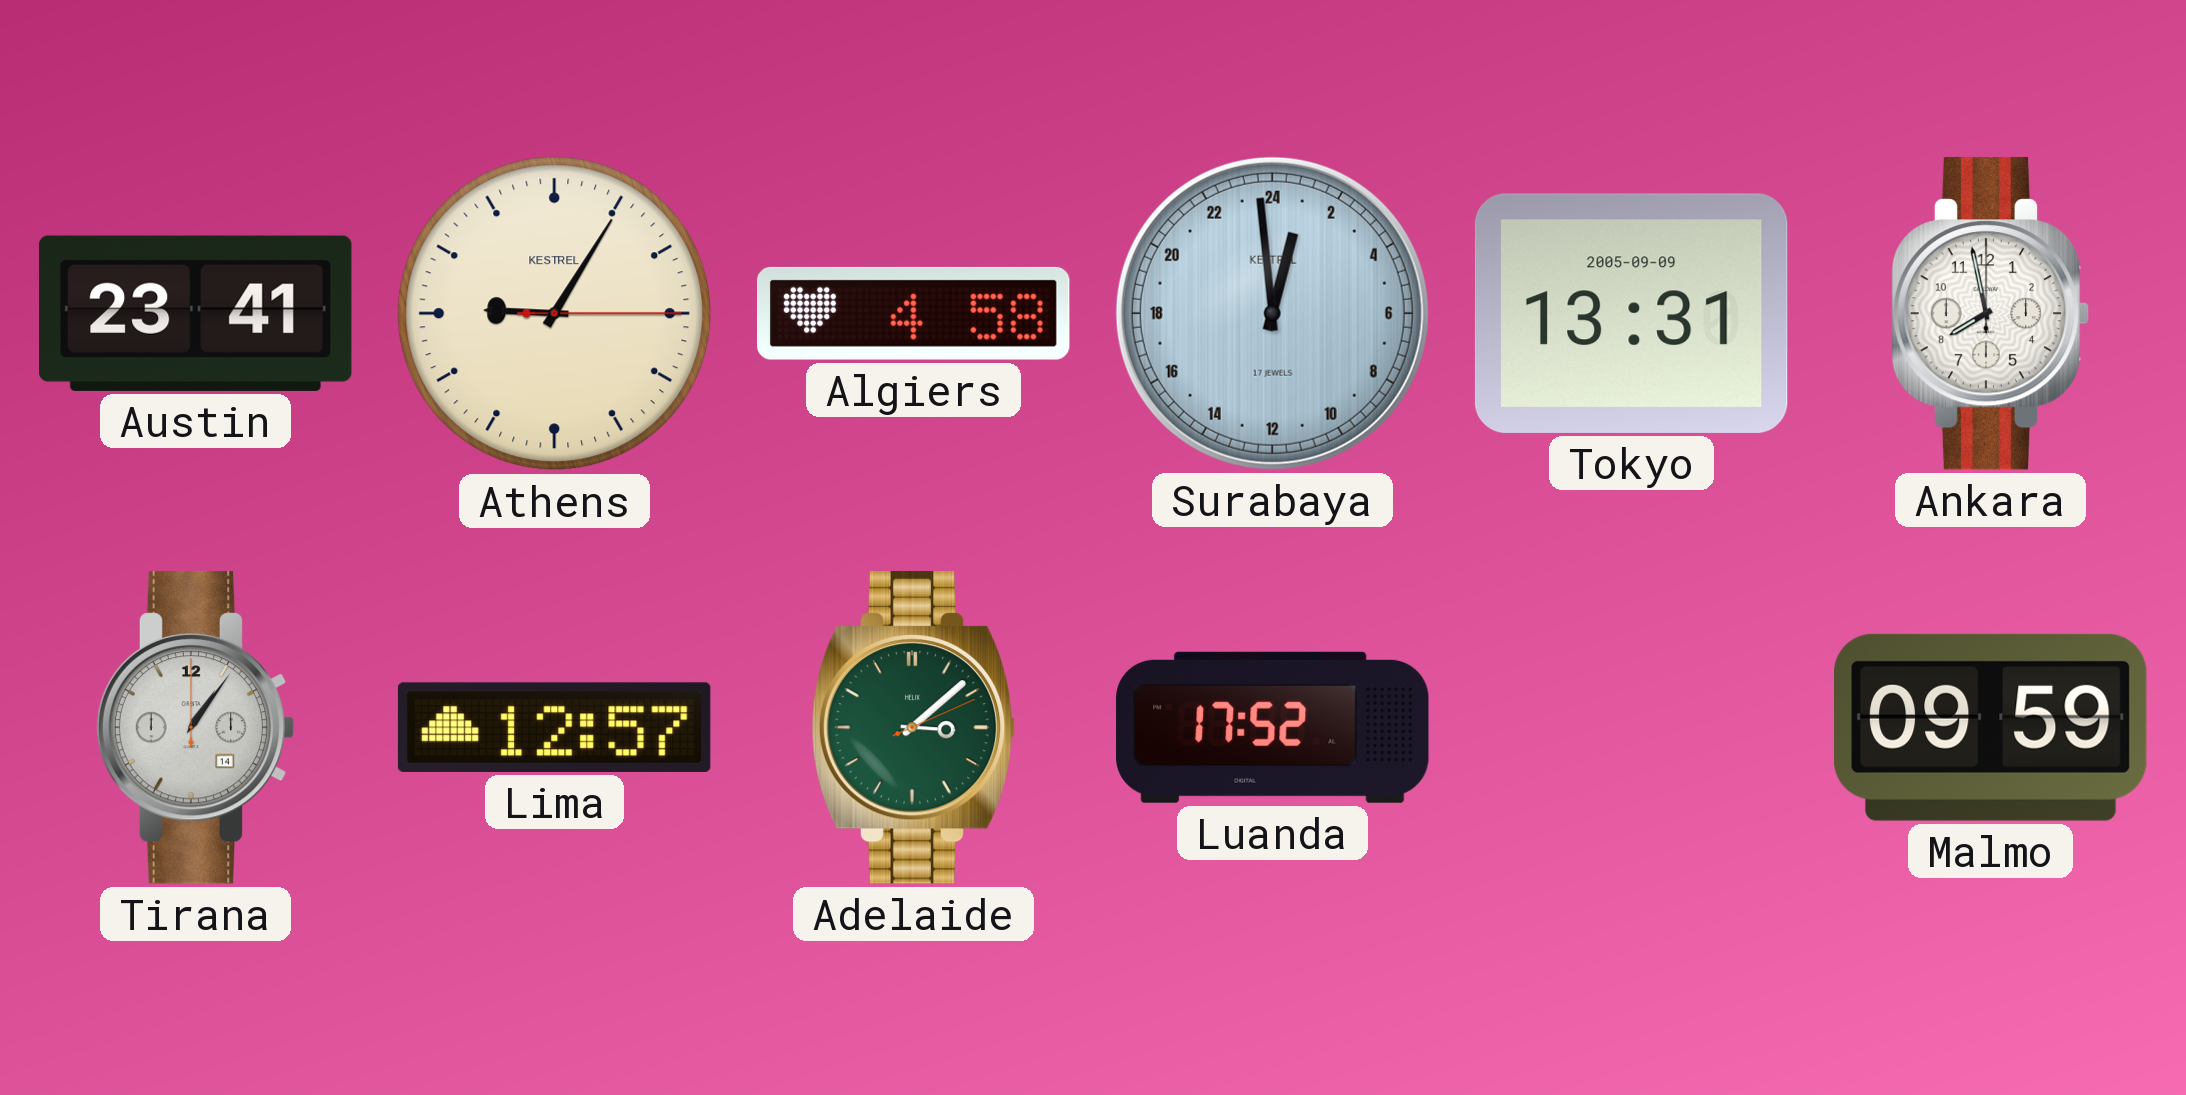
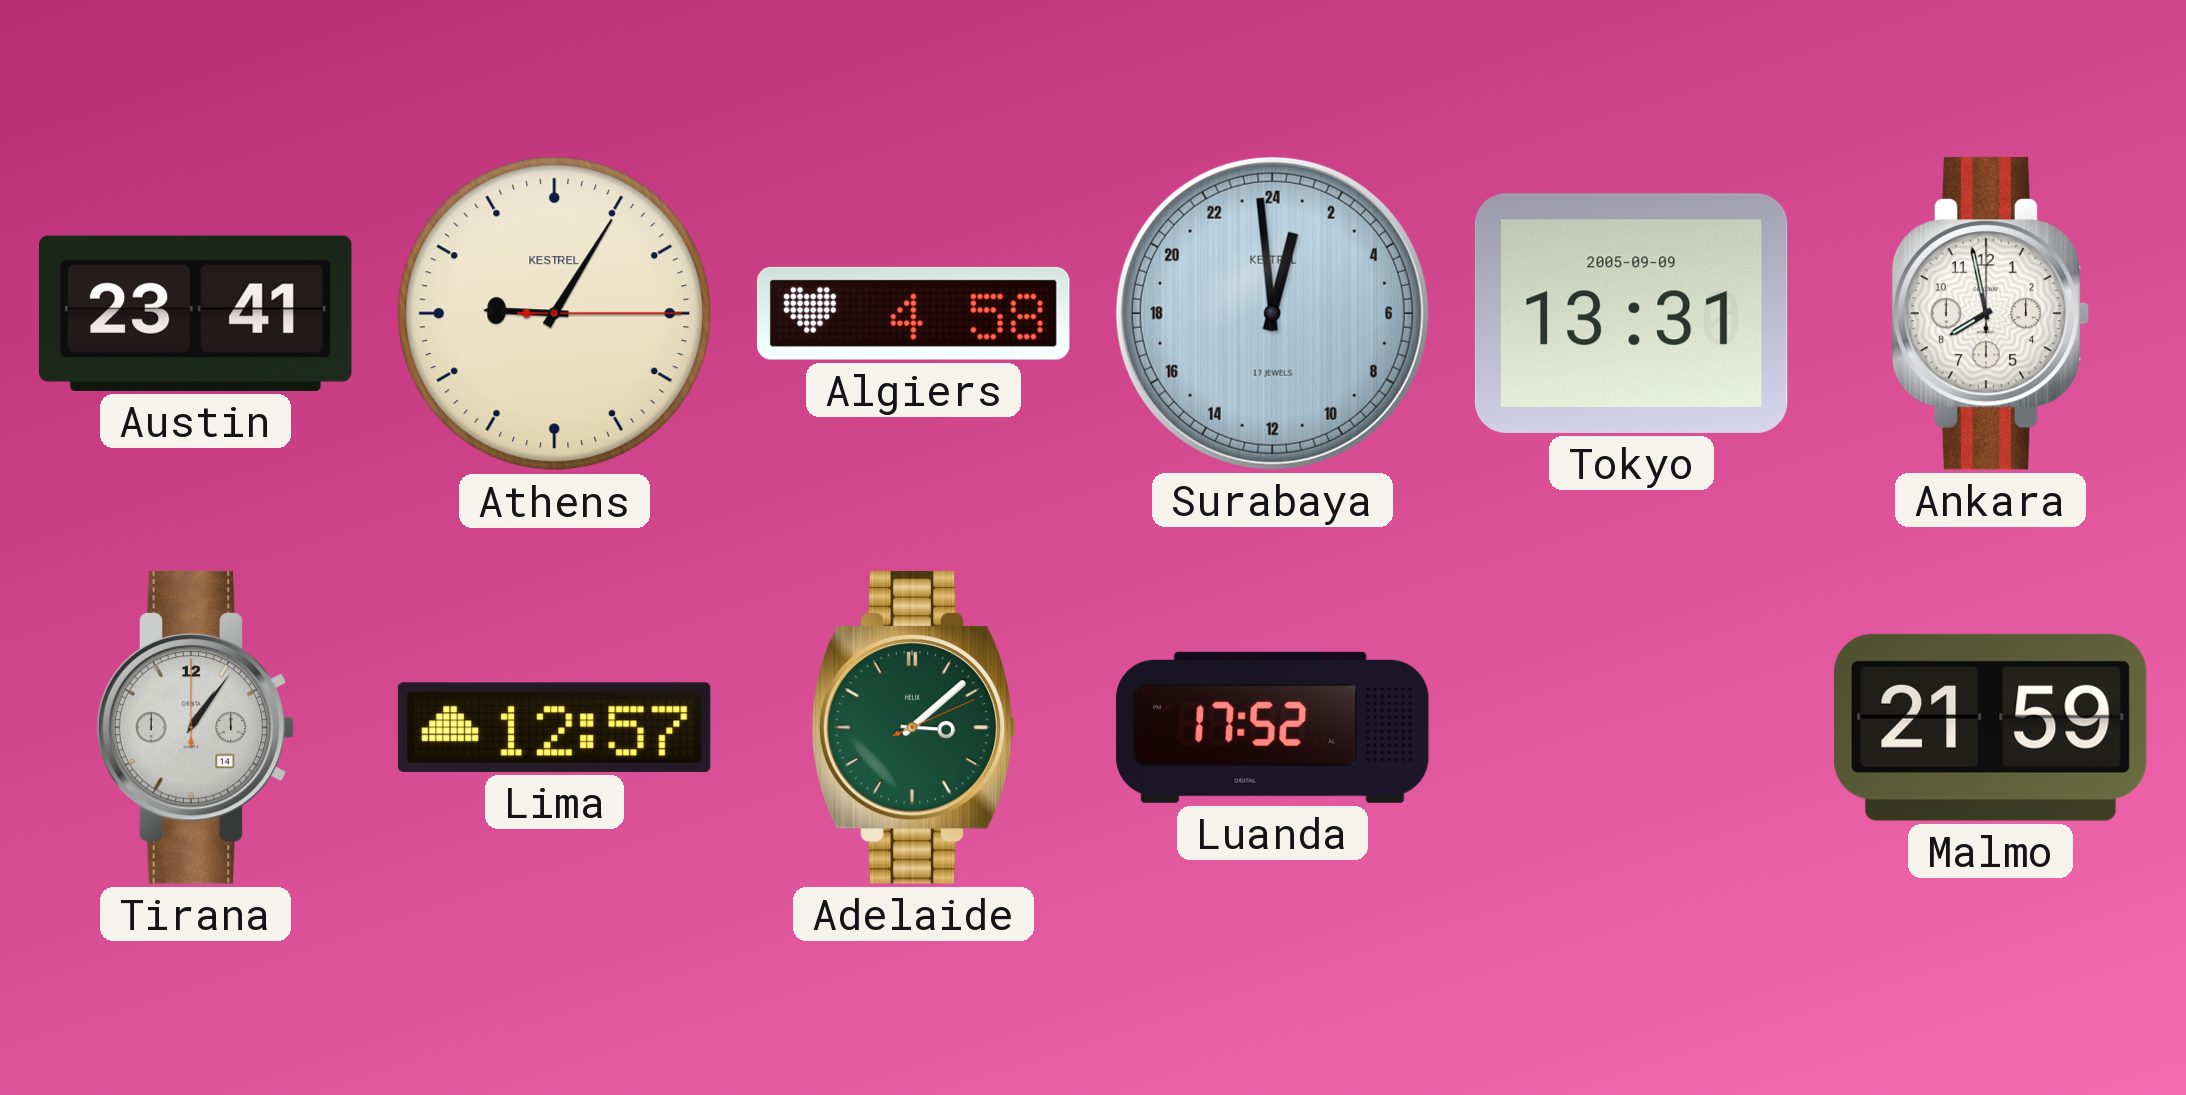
Malmo: 09:59 -> 21:59 (1990, 727)
